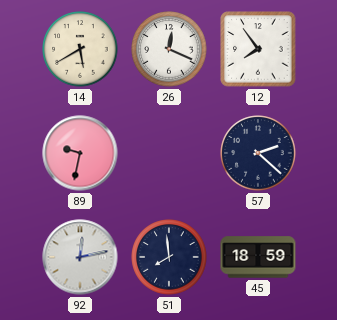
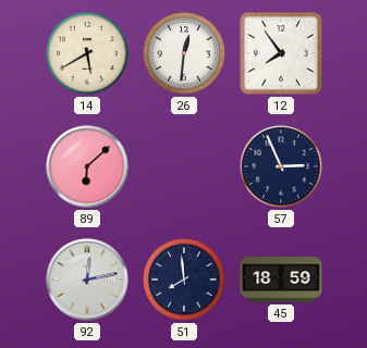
26: 12:19 -> 12:31 (184, 53)
89: 9:32 -> 6:08 (87, 166)
57: 2:22 -> 2:56 (281, 166)
